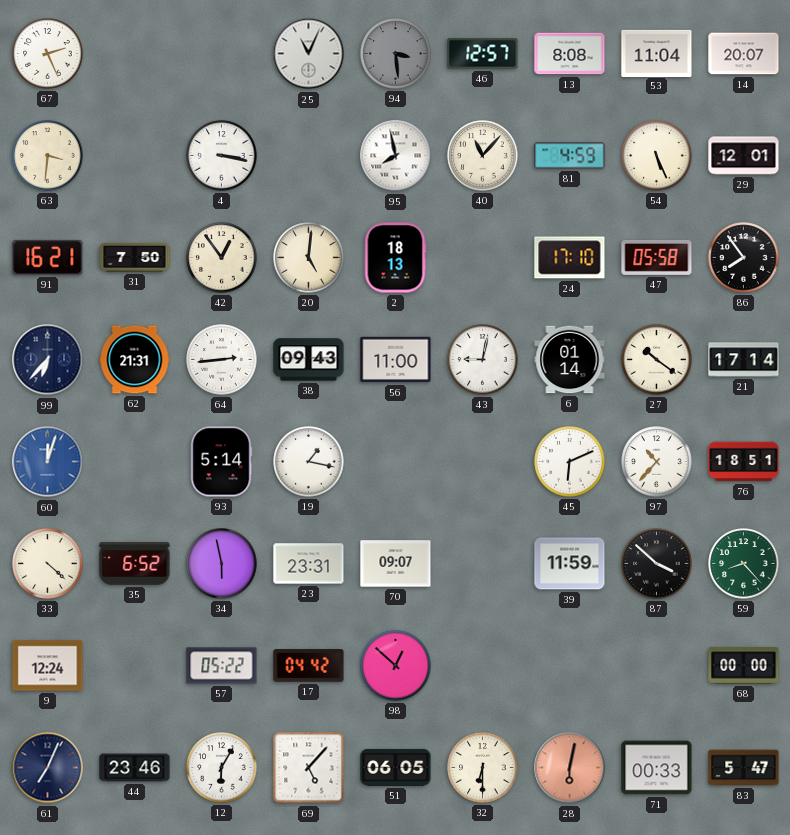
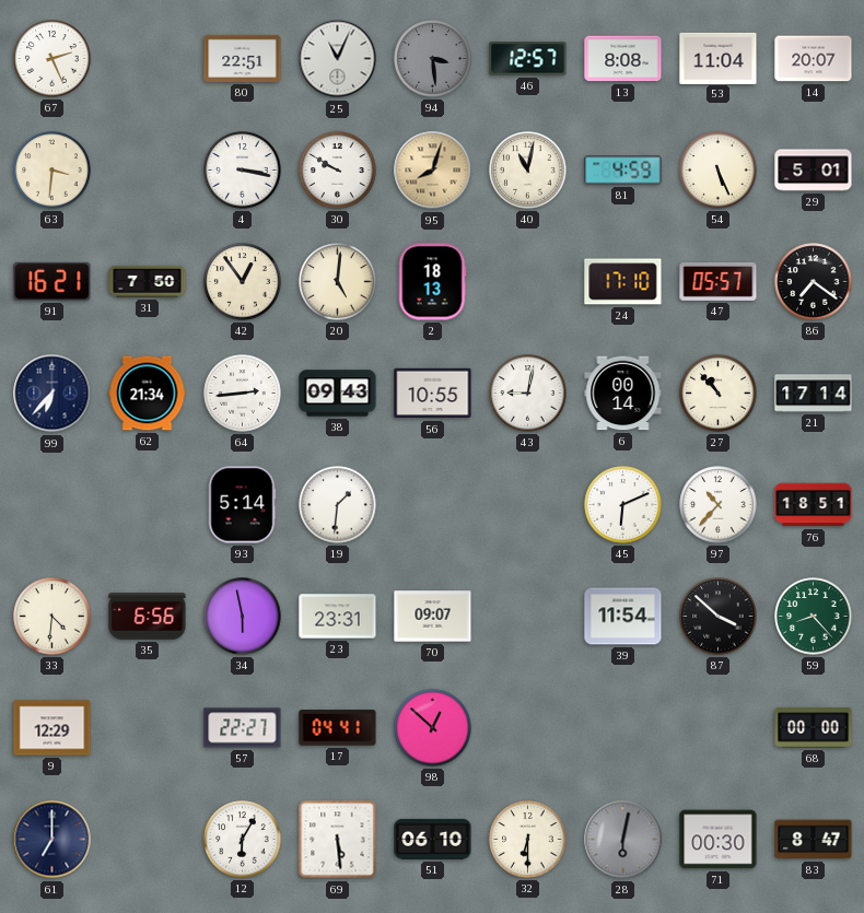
80: none -> 22:51 (243, 58)
30: none -> 9:50 (338, 171)
95: 7:58 -> 8:03 (433, 171)
95 dial: white -> champagne (433, 171)
40: 11:07 -> 11:02 (528, 171)
29: 12:01 -> 5:01 (814, 171)
47: 05:58 -> 05:57 (719, 282)
86: 7:54 -> 7:21 (814, 282)
62: 21:31 -> 21:34 (148, 394)
56: 11:00 -> 10:55 (433, 394)
6: 01:14 -> 00:14 (623, 394)
27: 10:21 -> 10:53 (719, 394)
60: 12:03 -> none (48, 462)
19: 1:17 -> 1:31 (338, 505)
33: 4:22 -> 4:31 (52, 617)
35: 6:52 -> 6:56 (148, 617)
39: 11:59 -> 11:54 (623, 617)
9: 12:24 -> 12:29 (52, 728)
57: 05:22 -> 22:27 (243, 728)
17: 04:42 -> 04:41 (338, 728)
61: 7:04 -> 7:00 (52, 840)
44: 23:46 -> none (135, 768)
69: 5:07 -> 5:29 (338, 840)
51: 06:05 -> 06:10 (433, 839)
28 dial: salmon -> grey (623, 840)
71: 00:33 -> 00:30 (719, 840)
83: 5:47 -> 8:47 (814, 840)
